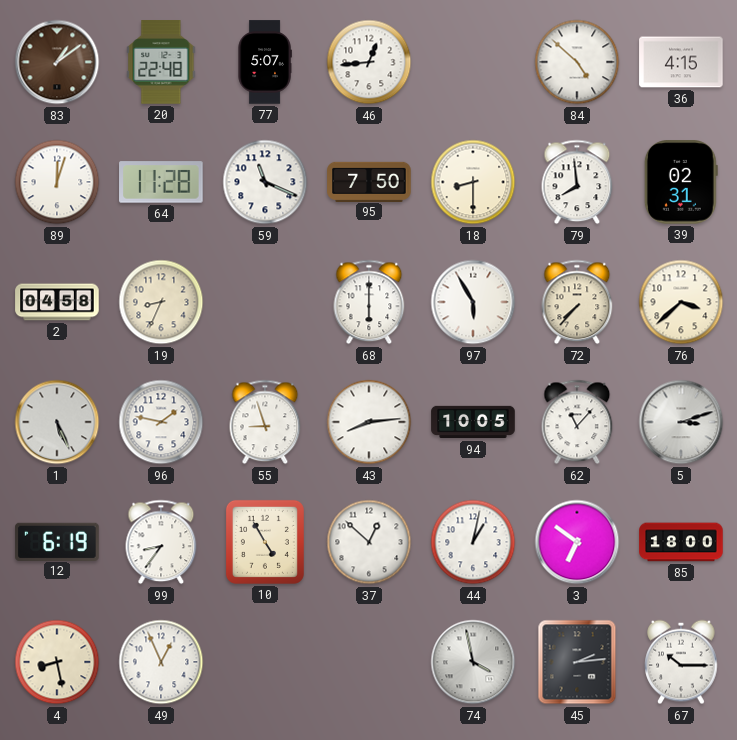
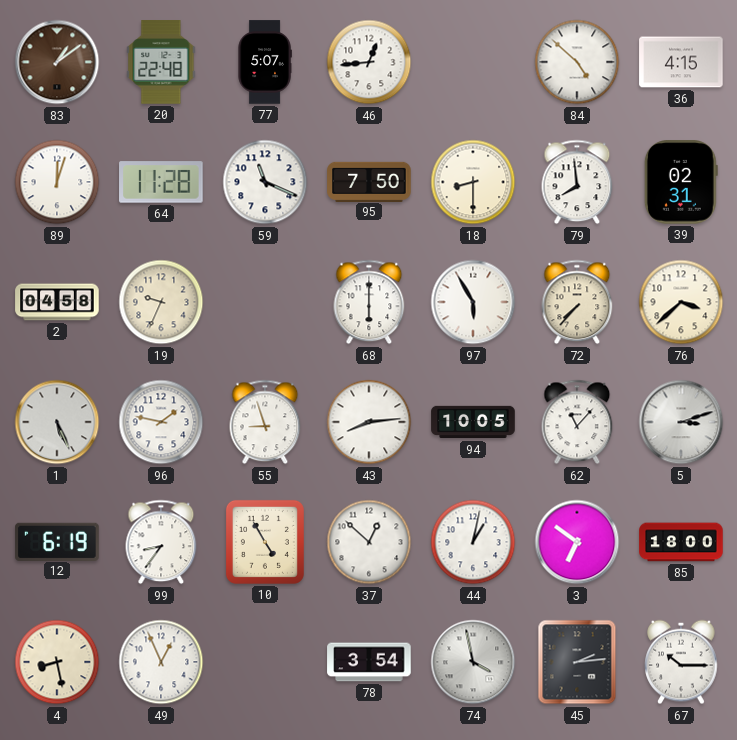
19: 8:34 -> 9:34 (161, 302)
78: none -> 3:54 (369, 662)
